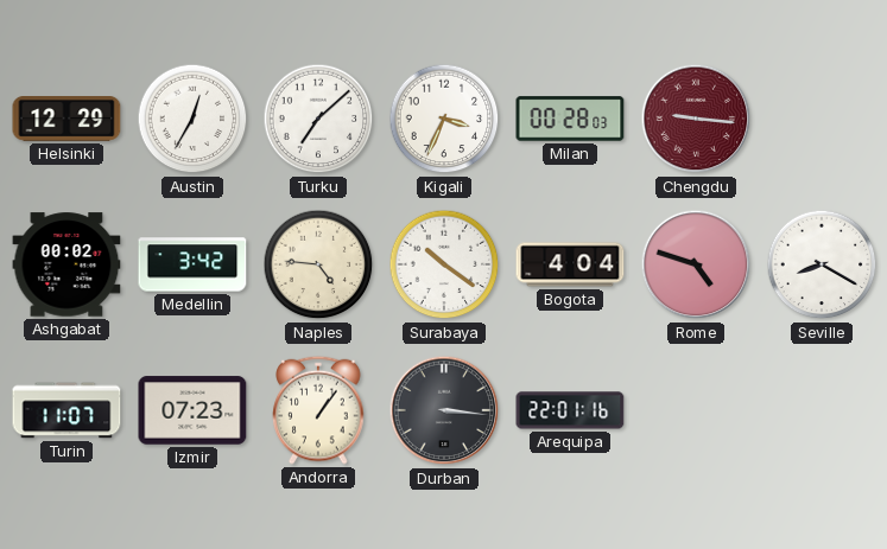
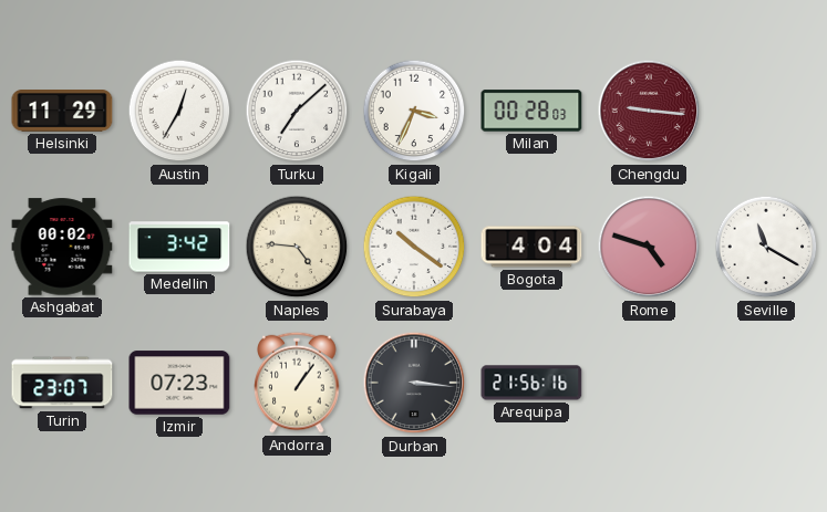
Helsinki: 12:29 -> 11:29 (62, 112)
Seville: 8:20 -> 11:20 (766, 247)
Turin: 11:07 -> 23:07 (62, 383)
Arequipa: 22:01 -> 21:56 (531, 383)
